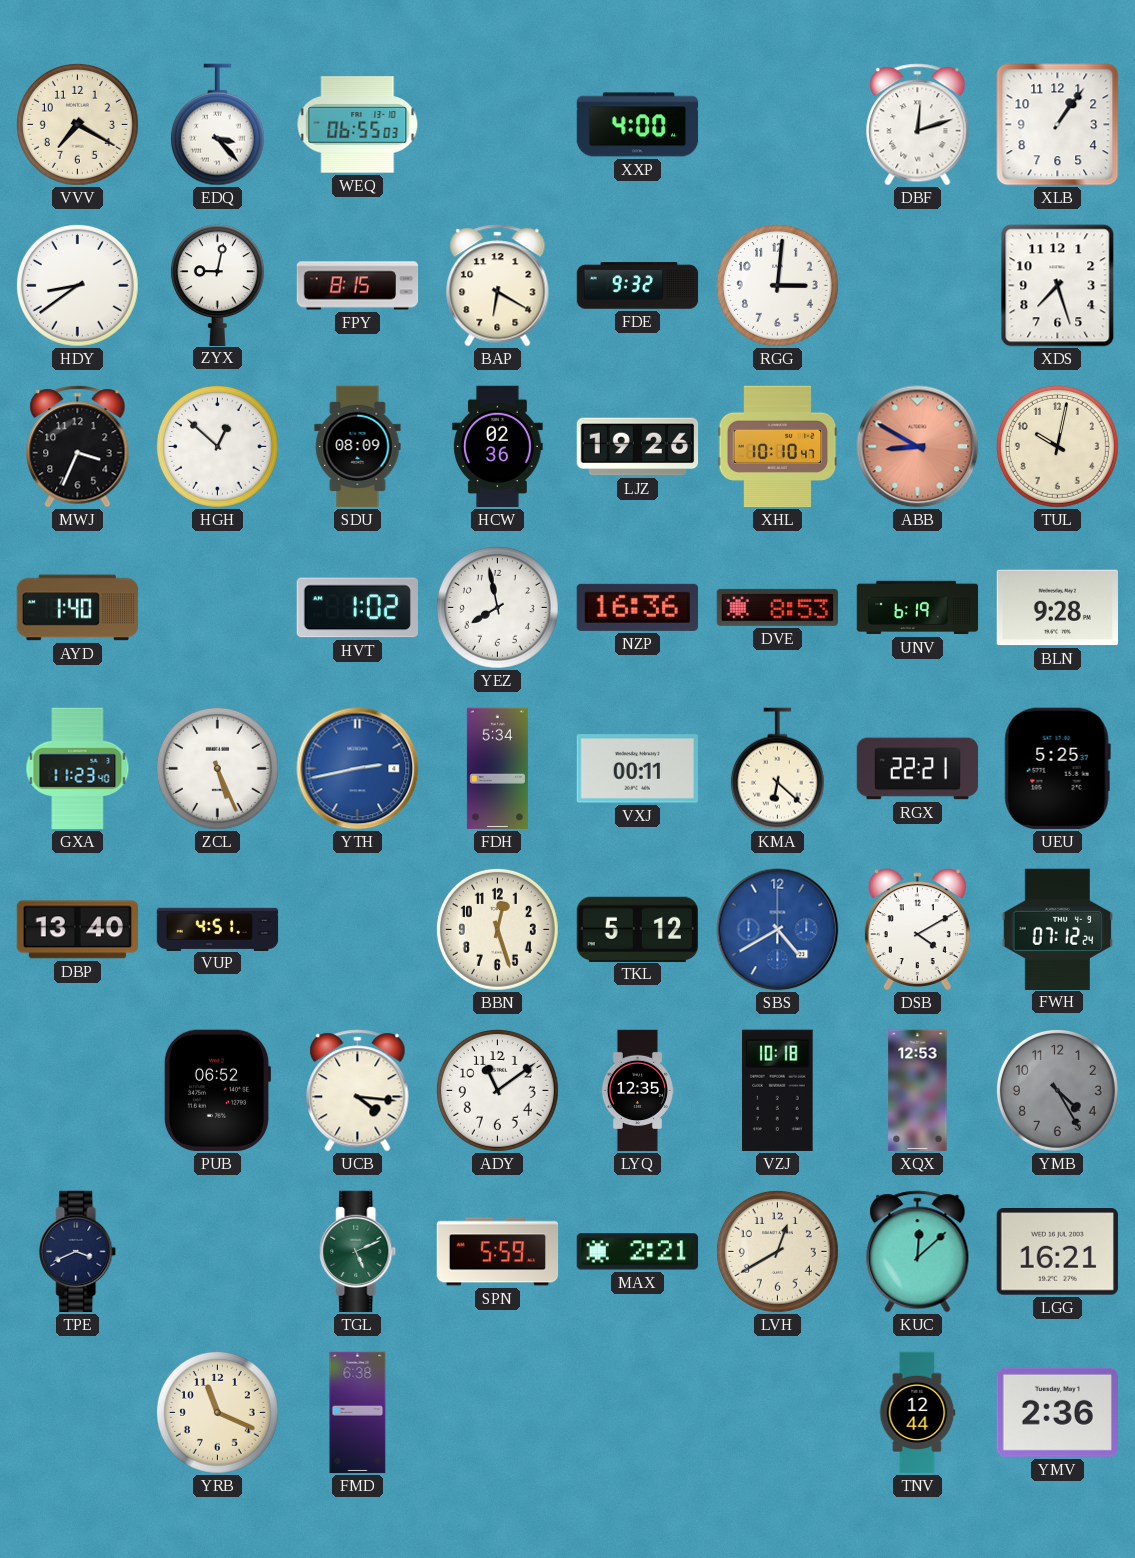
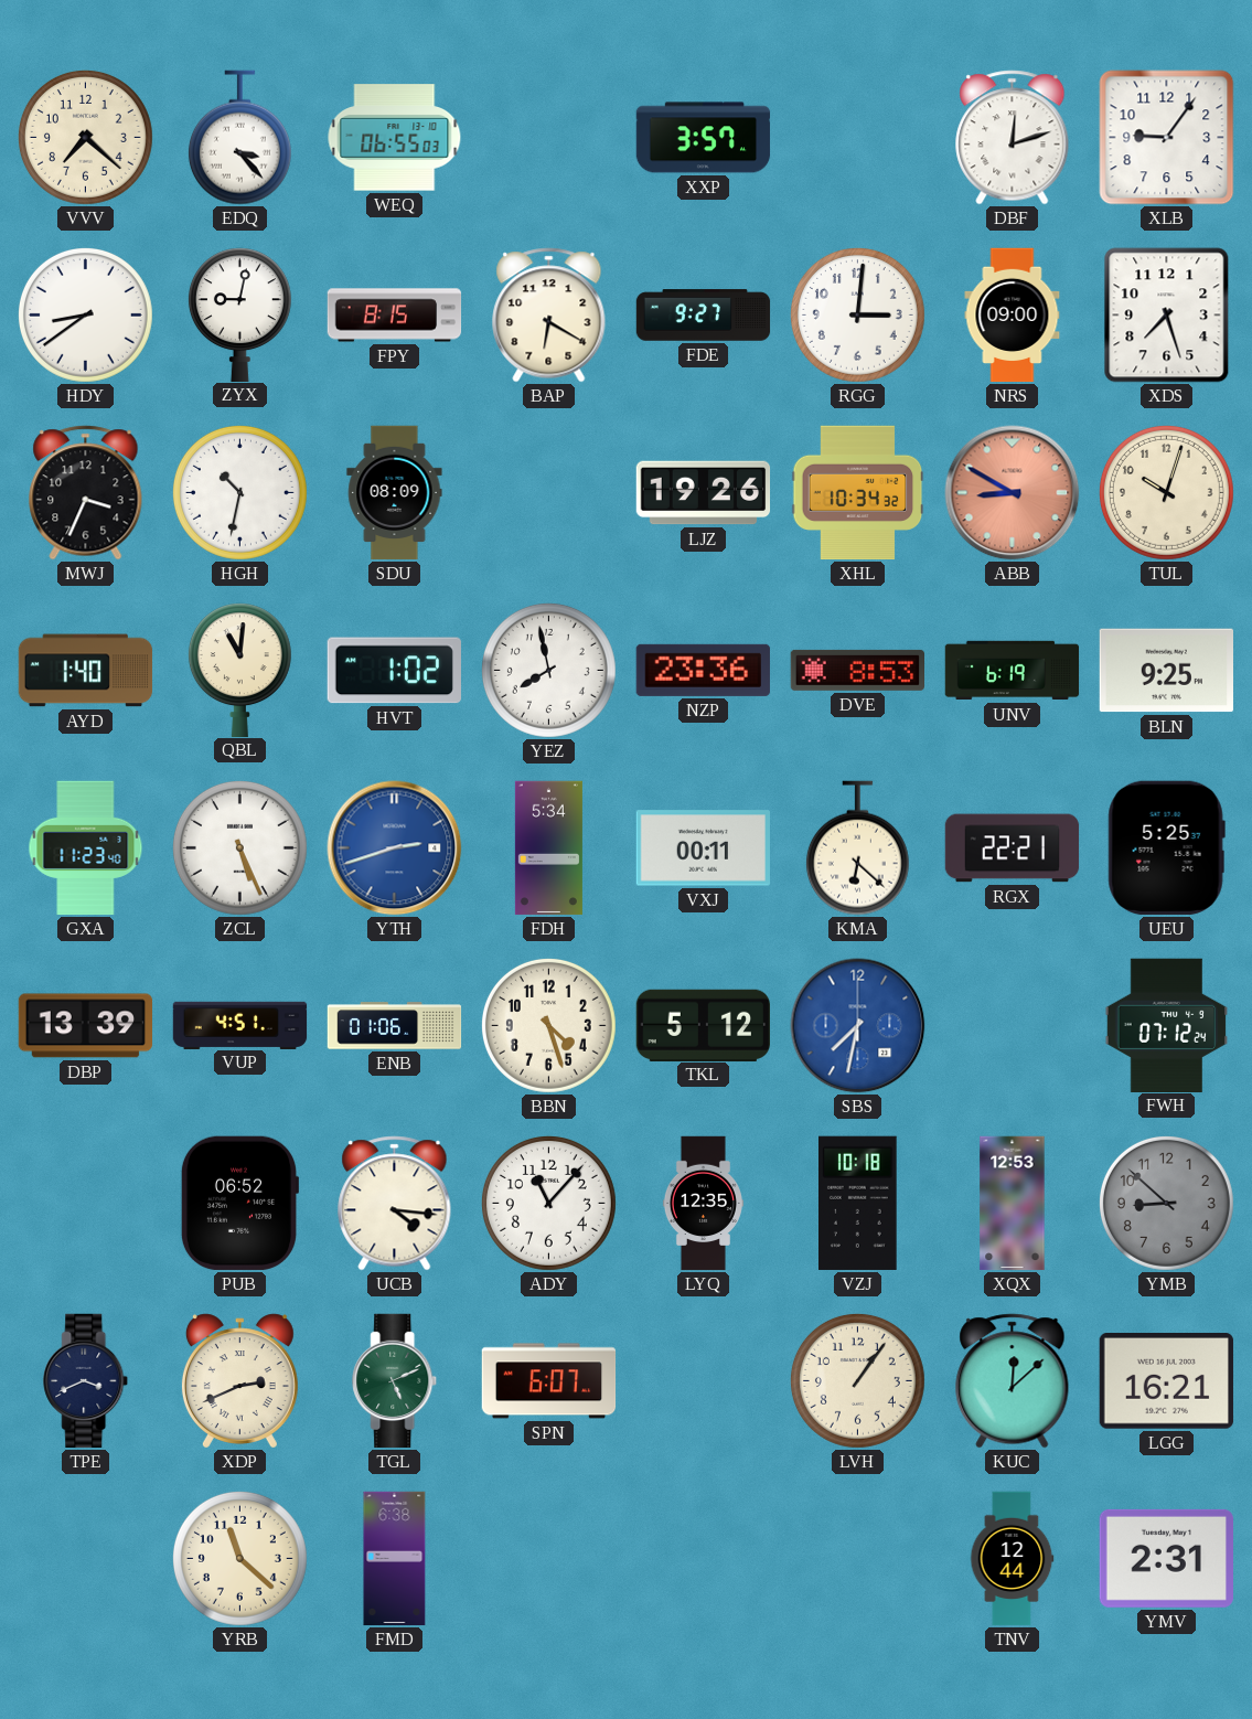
VVV: 7:20 -> 7:22 (85, 137)
XXP: 4:00 -> 3:57 (704, 138)
XLB: 1:06 -> 9:06 (1167, 138)
FDE: 9:32 -> 9:27 (704, 316)
NRS: none -> 09:00 (1013, 316)
HGH: 12:52 -> 10:32 (239, 492)
HCW: 02:36 -> none (498, 447)
XHL: 10:10 -> 10:34 (858, 493)
TUL: 10:02 -> 10:03 (1166, 492)
QBL: none -> 11:01 (239, 670)
NZP: 16:36 -> 23:36 (703, 670)
BLN: 9:28 -> 9:25 (1166, 671)
YTH: 2:43 -> 2:42 (395, 848)
DBP: 13:40 -> 13:39 (86, 1026)
ENB: none -> 01:06 (395, 1026)
BBN: 12:27 -> 4:27 (548, 1025)
SBS: 4:40 -> 7:32 (858, 1026)
DSB: 4:10 -> none (917, 930)
ADY: 11:09 -> 11:07 (548, 1203)
YMB: 4:25 -> 8:52 (1166, 1203)
XDP: none -> 2:41 (239, 1381)
SPN: 5:59 -> 6:07 (549, 1381)
MAX: 2:21 -> none (638, 1252)
LVH: 12:40 -> 1:06 (857, 1380)
YRB: 11:19 -> 11:22 (239, 1558)
YMV: 2:36 -> 2:31 (1166, 1558)
